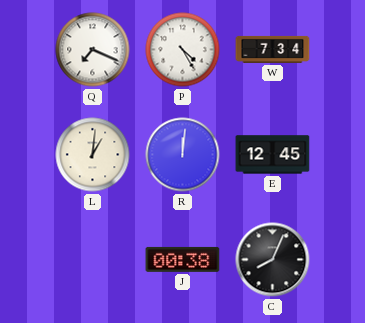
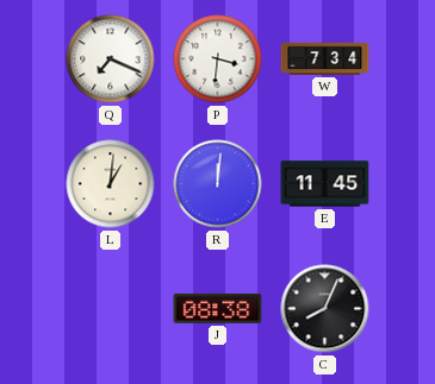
P: 4:25 -> 3:31 (218, 59)
E: 12:45 -> 11:45 (325, 184)
J: 00:38 -> 08:38 (218, 308)
